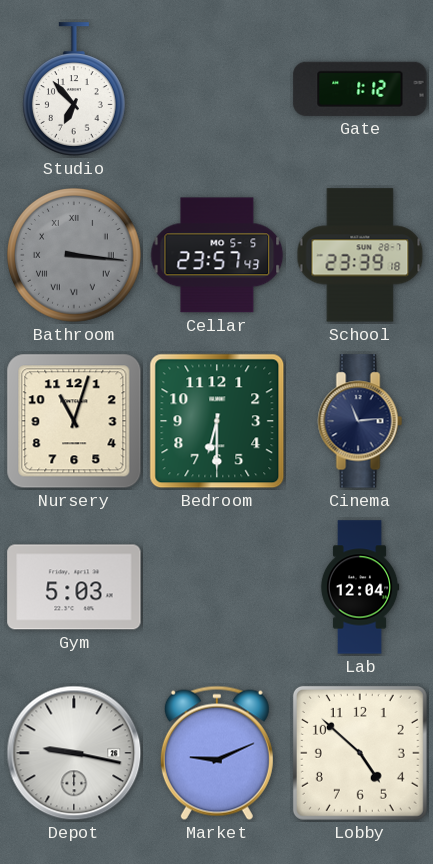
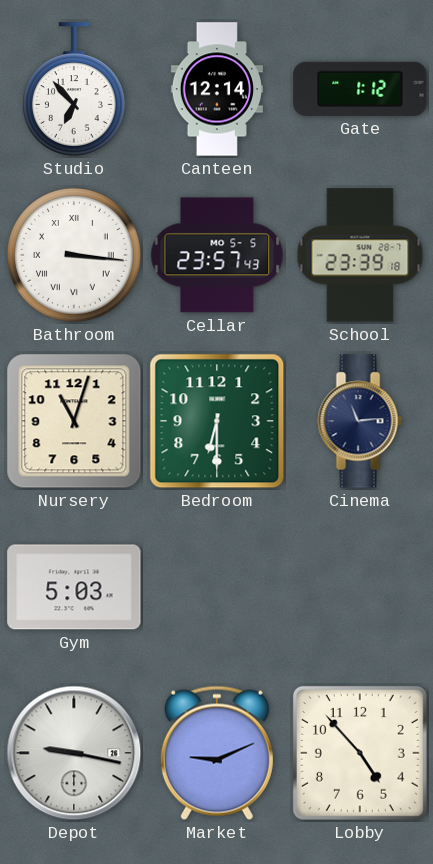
Canteen: none -> 12:14 (216, 89)
Bathroom dial: grey -> white (75, 256)
Lab: 12:04 -> none (360, 587)
Lobby: 4:52 -> 4:53 (360, 753)
